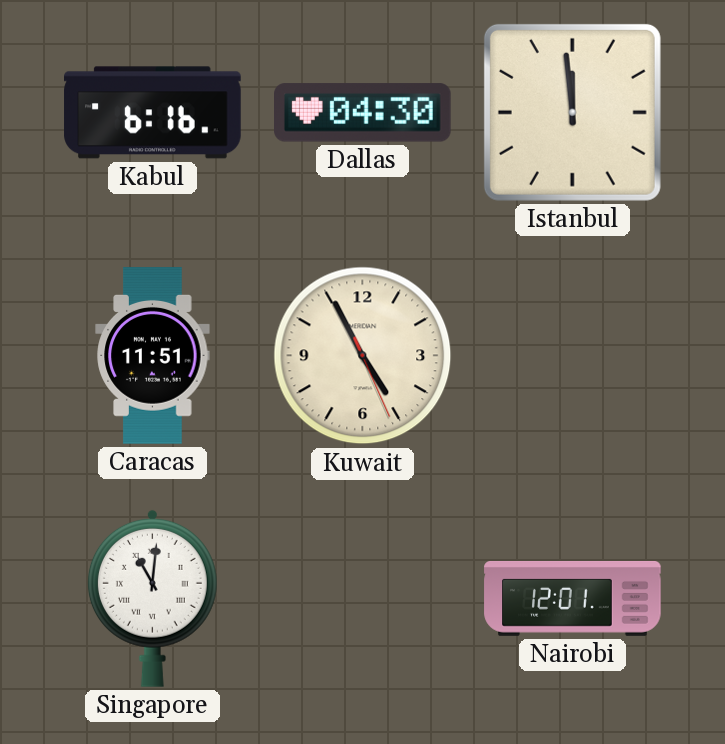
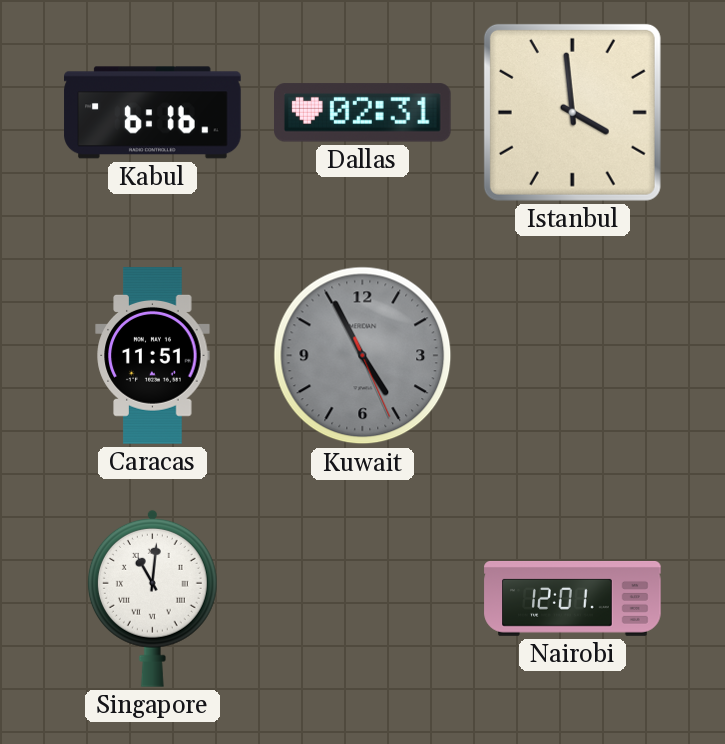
Dallas: 04:30 -> 02:31 (363, 113)
Istanbul: 11:59 -> 3:59 (572, 112)
Kuwait dial: cream -> grey (363, 356)
